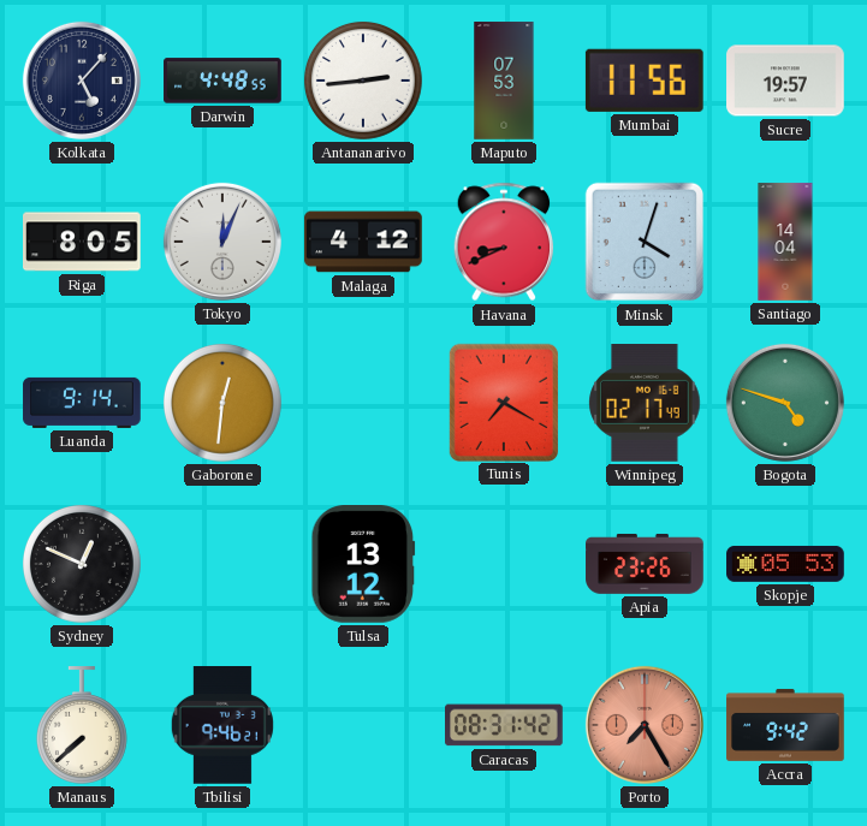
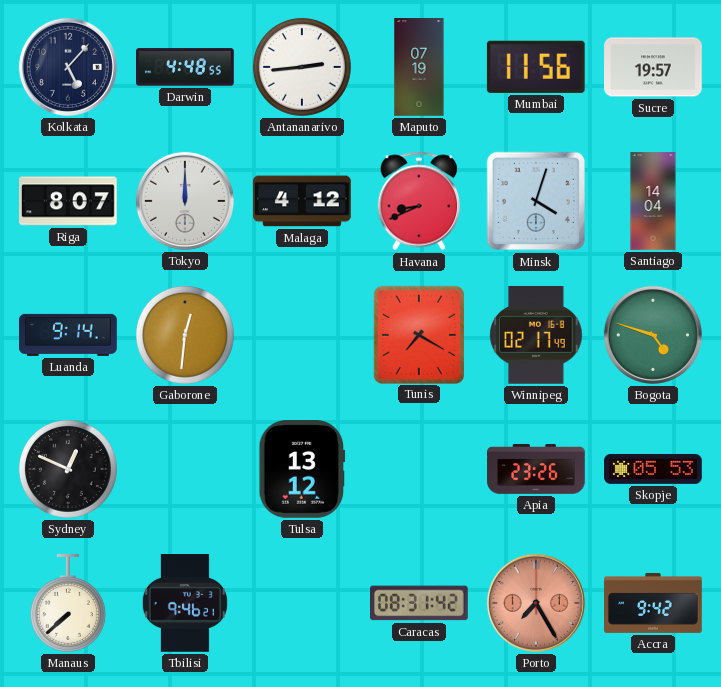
Maputo: 07:53 -> 07:19 (419, 67)
Riga: 8:05 -> 8:07 (69, 201)
Tokyo: 12:04 -> 12:00 (185, 201)
